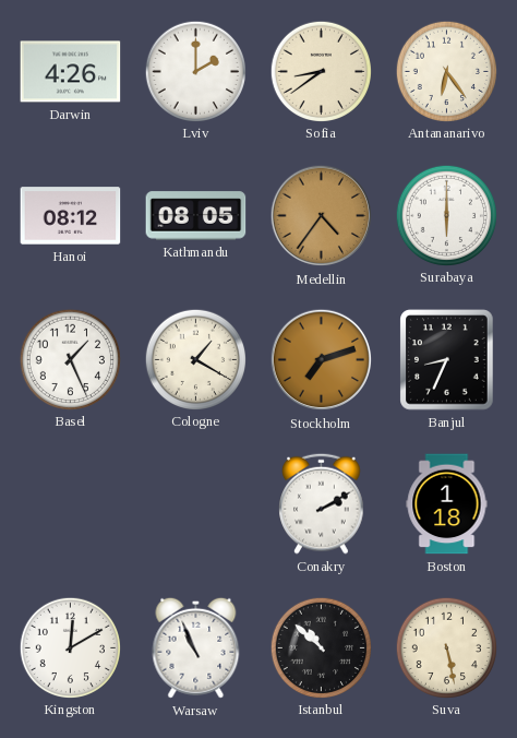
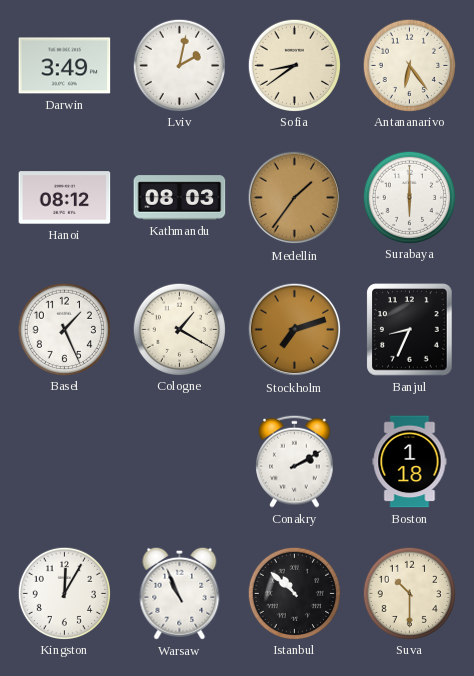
Darwin: 4:26 -> 3:49 (65, 66)
Lviv: 2:00 -> 2:02 (179, 65)
Kathmandu: 08:05 -> 08:03 (180, 198)
Medellin: 4:36 -> 1:36 (295, 198)
Kingston: 12:10 -> 12:05 (64, 593)
Suva: 5:28 -> 10:30 (409, 593)
